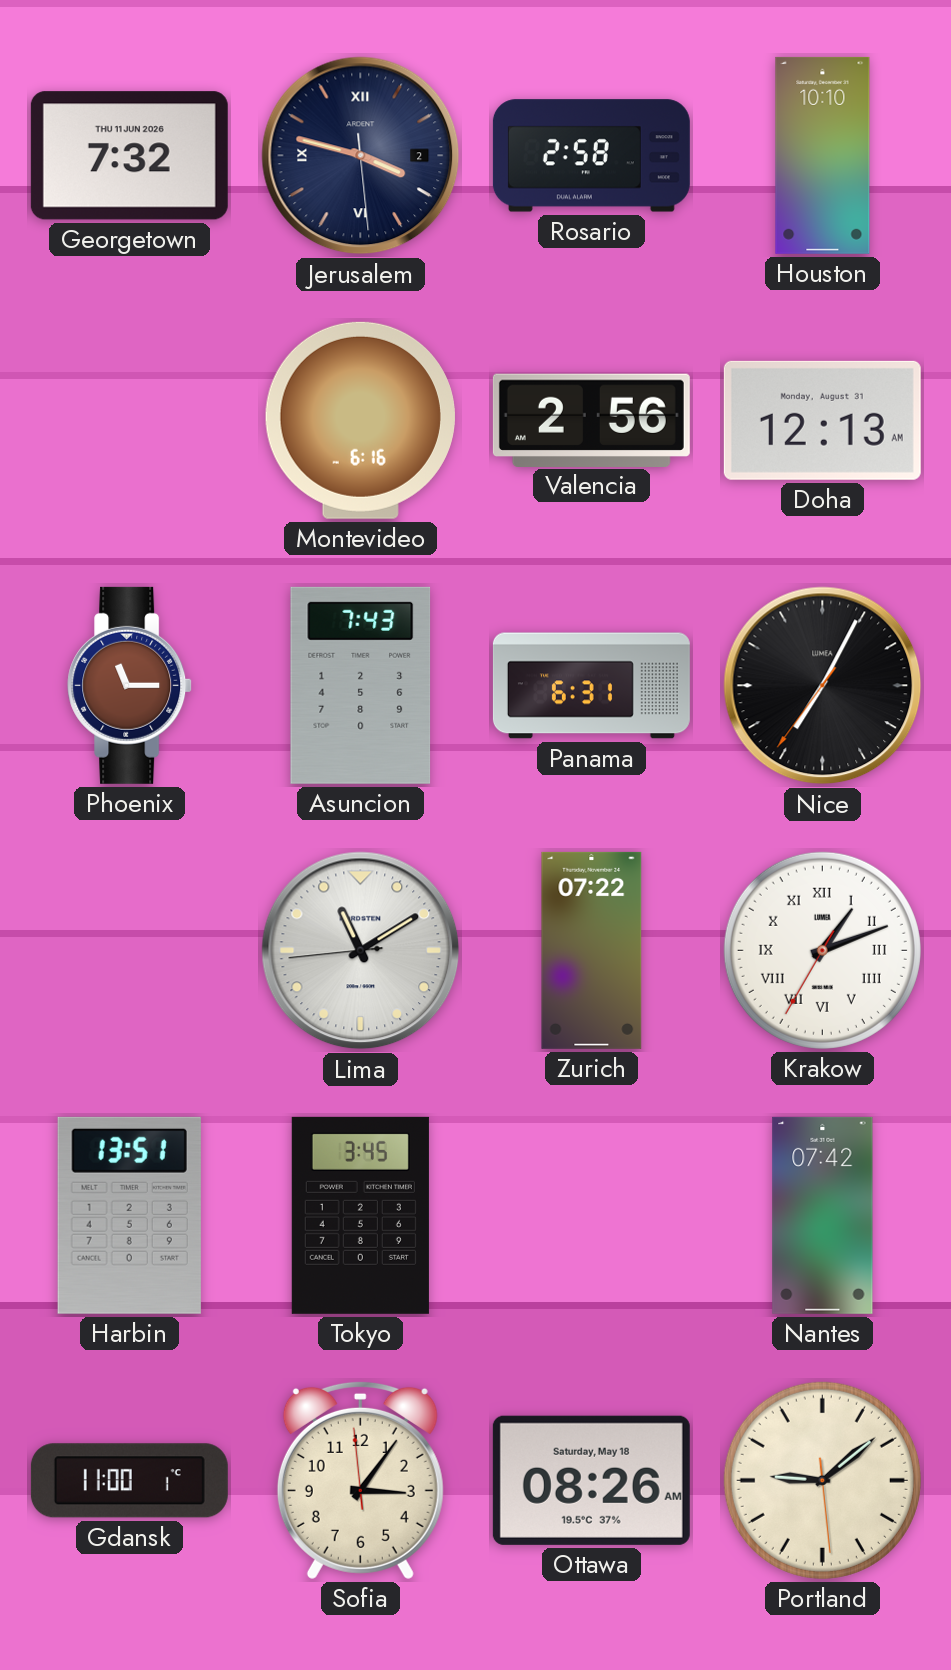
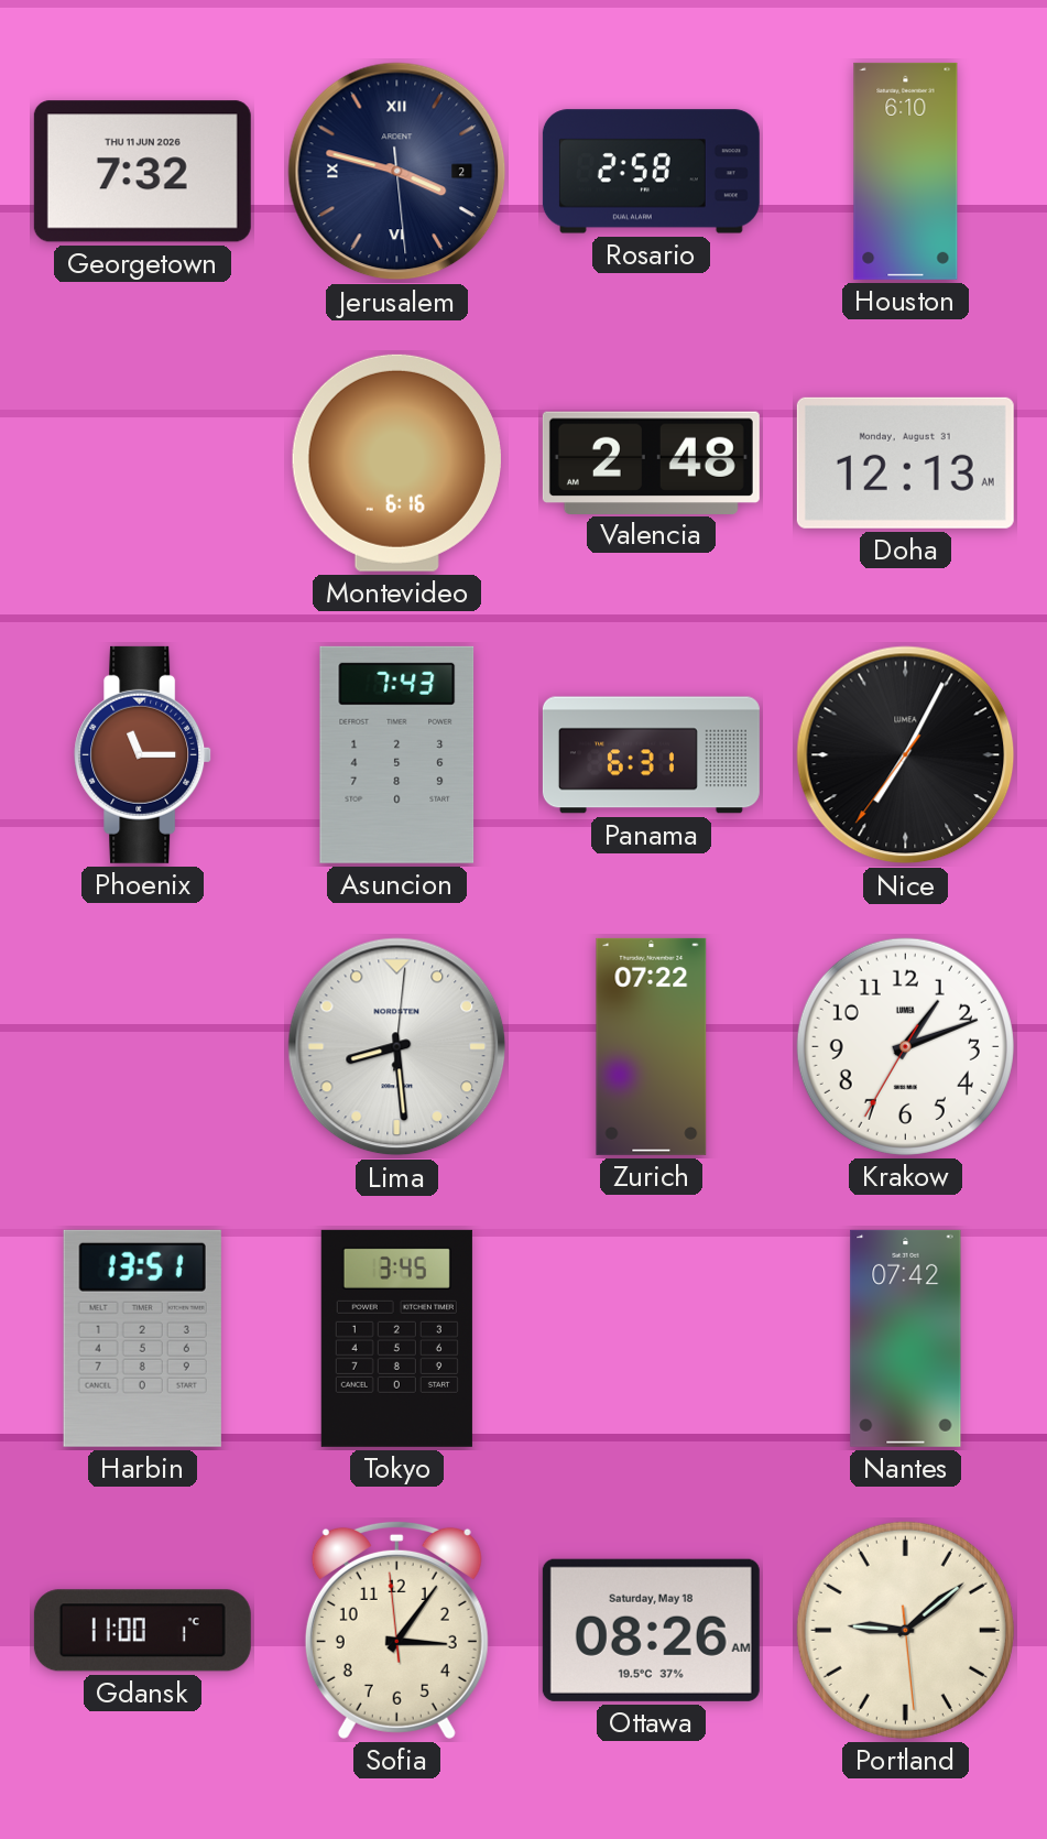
Houston: 10:10 -> 6:10 (906, 171)
Valencia: 2:56 -> 2:48 (651, 463)
Lima: 11:09 -> 8:29 (397, 1047)
Krakow numerals: Roman -> Arabic (905, 1046)
